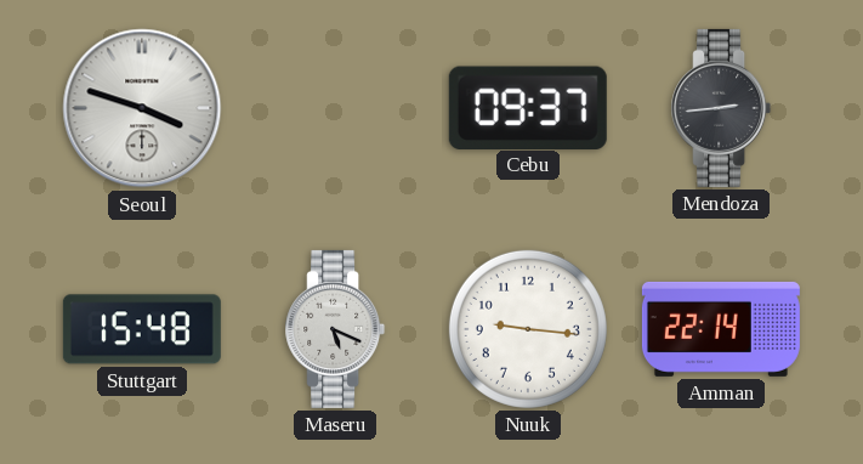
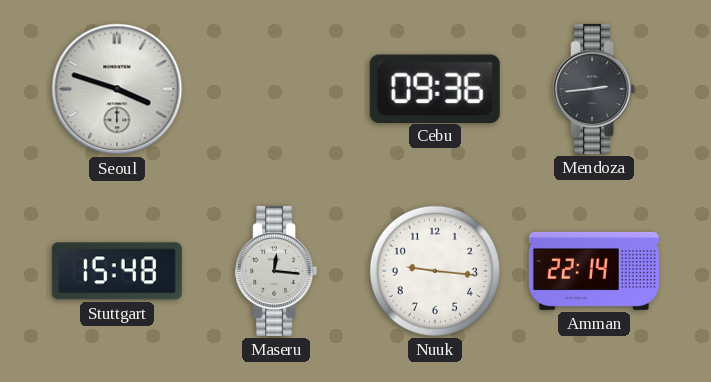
Cebu: 09:37 -> 09:36 (435, 88)
Maseru: 5:19 -> 12:16 (276, 271)
